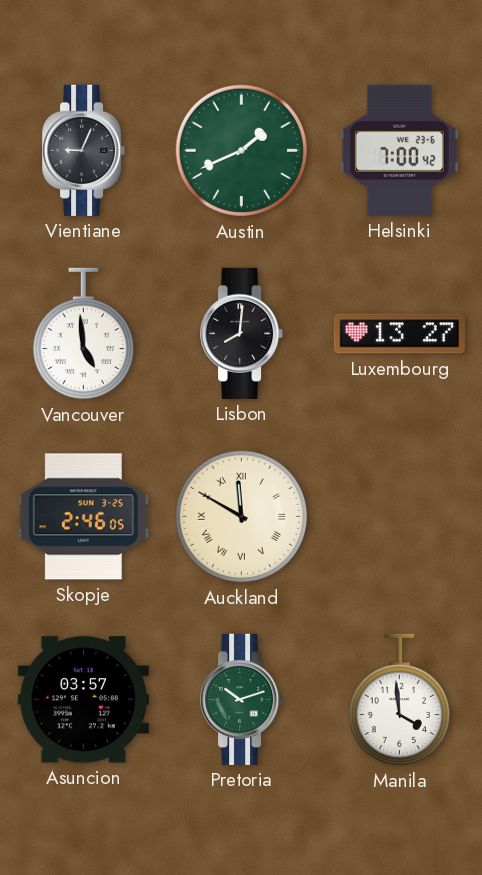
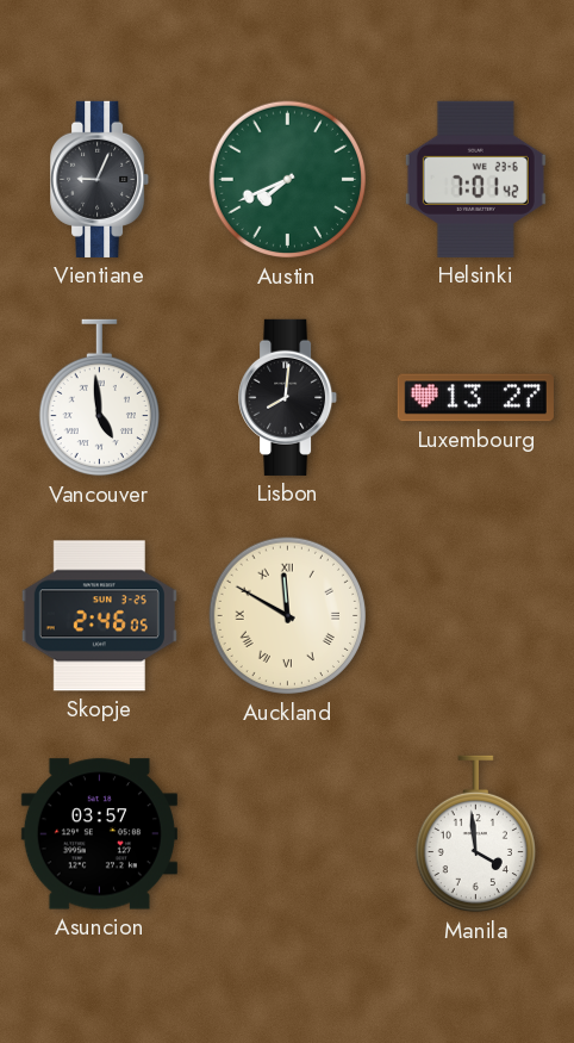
Austin: 1:41 -> 7:41 (288, 180)
Helsinki: 7:00 -> 7:01 (475, 179)
Pretoria: 10:12 -> none (242, 699)
